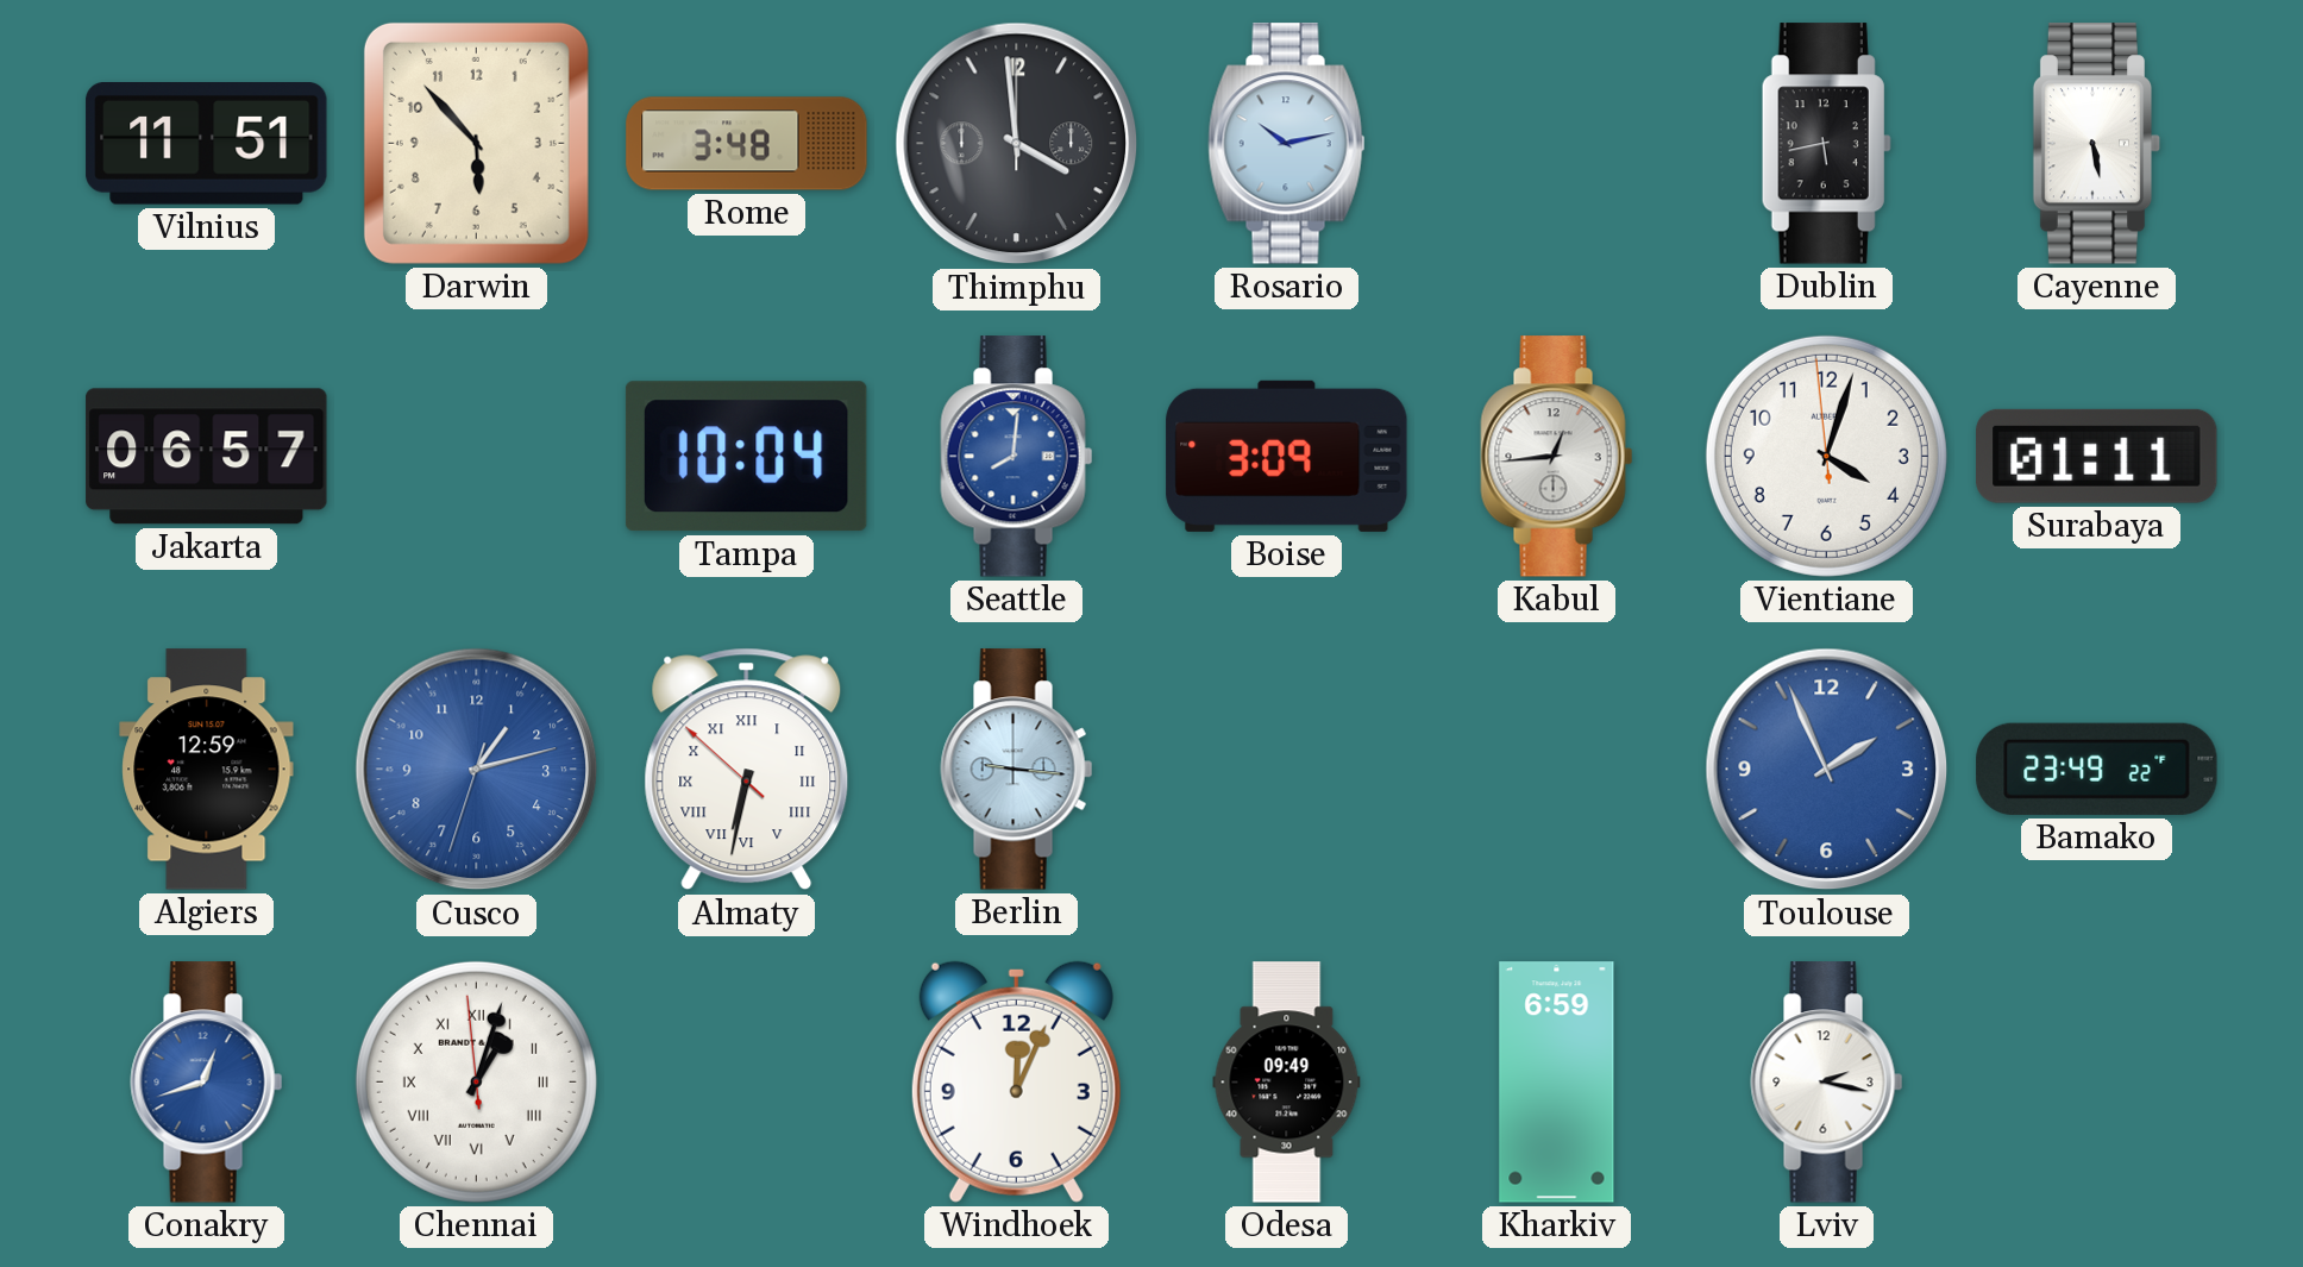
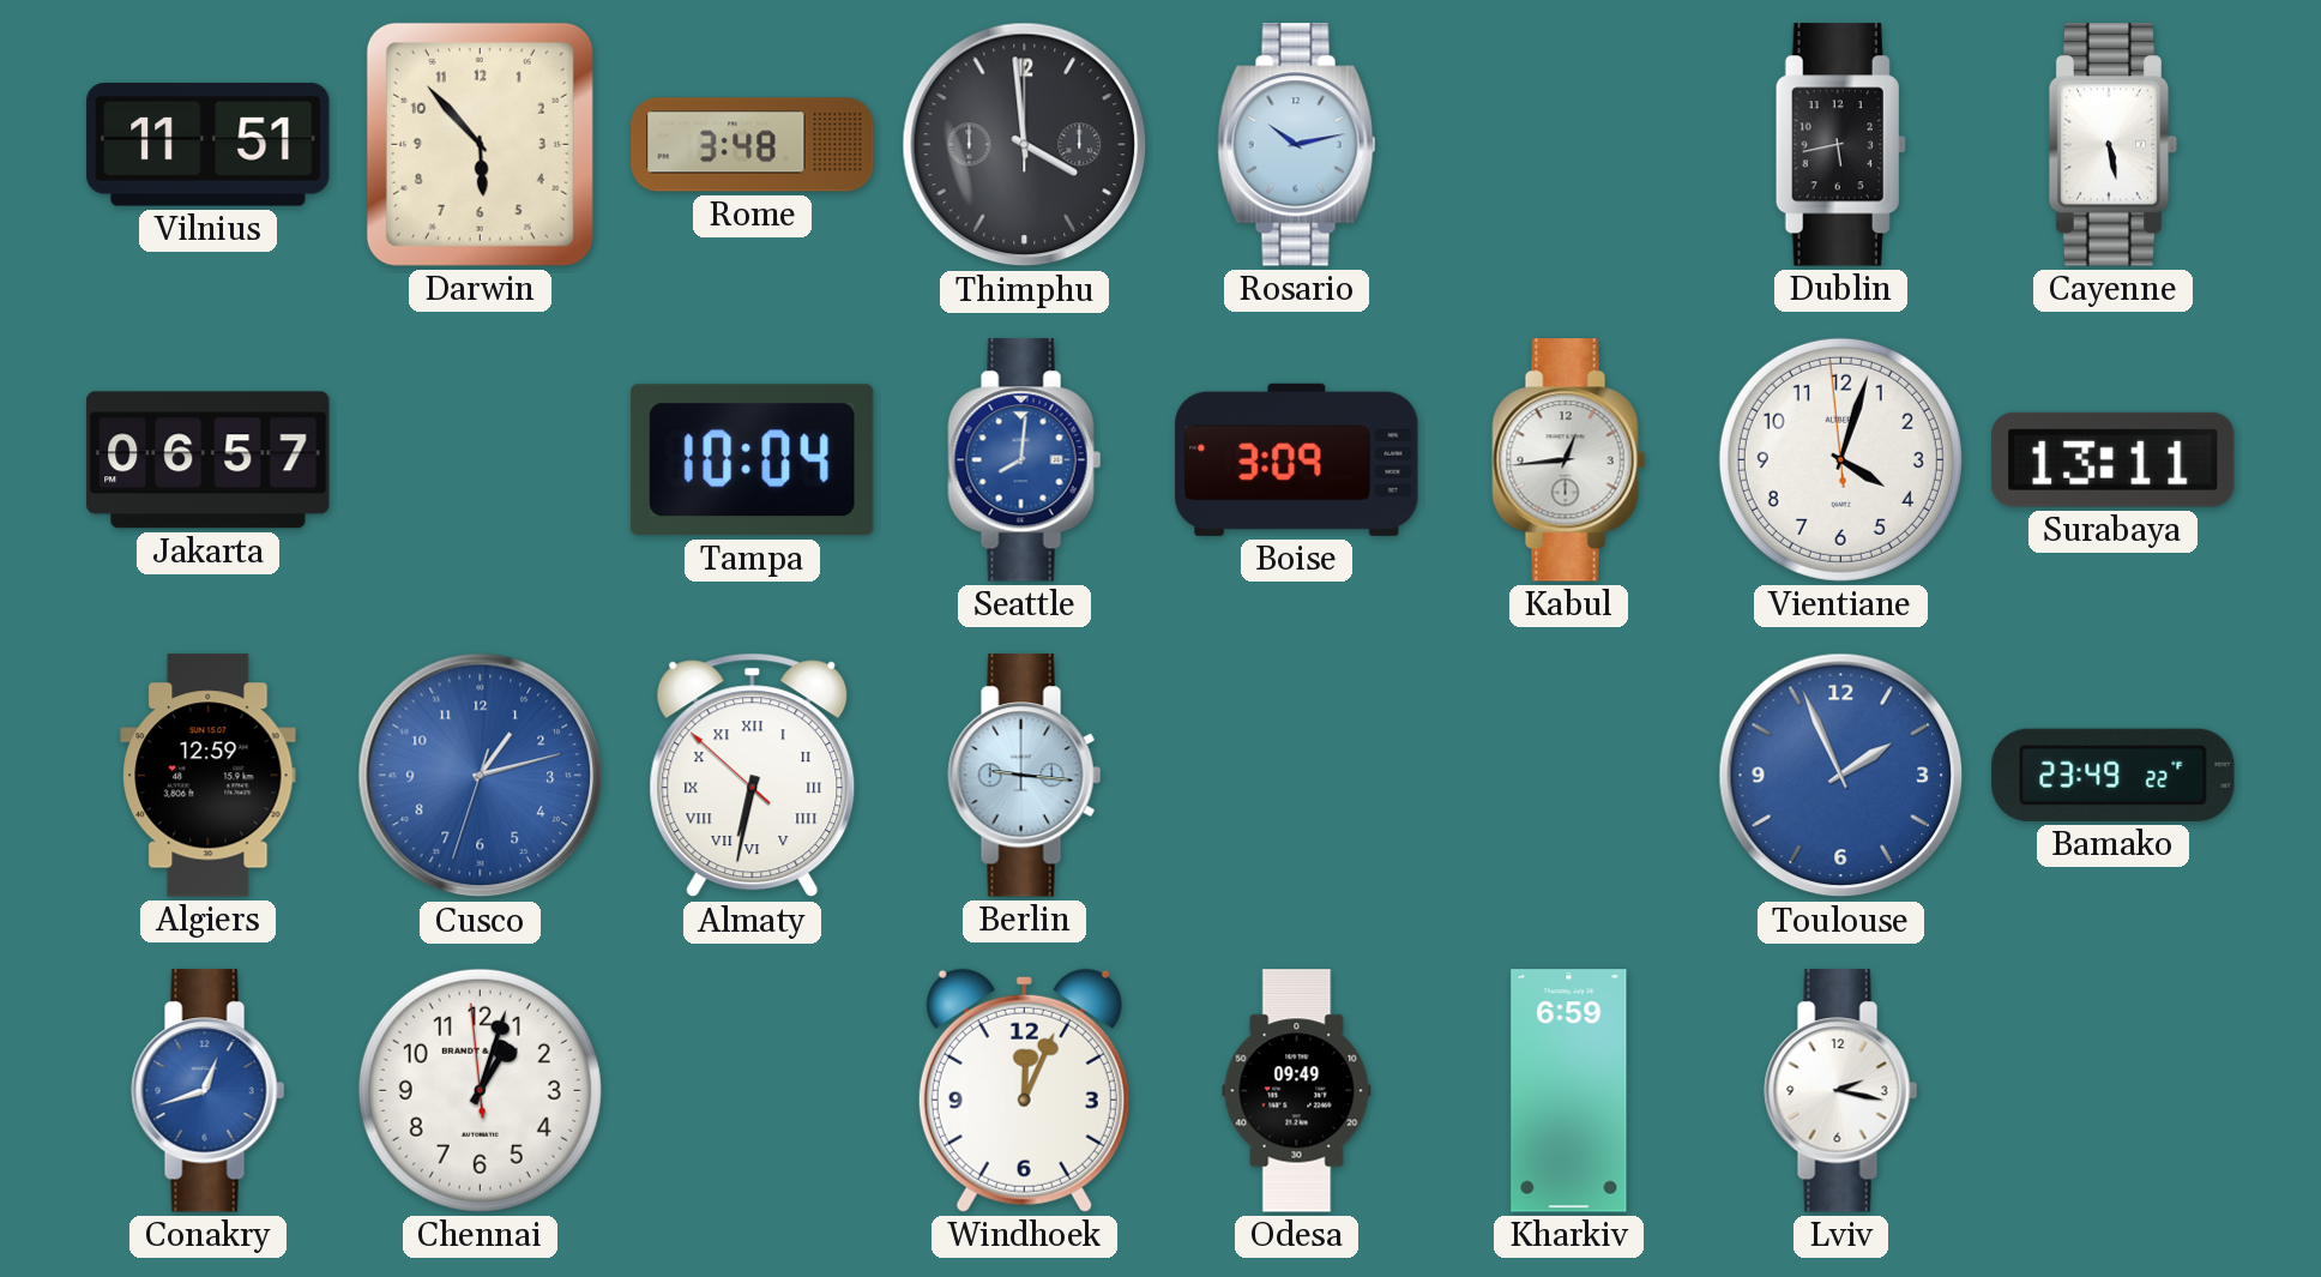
Surabaya: 01:11 -> 13:11 (2114, 459)
Chennai numerals: Roman -> Arabic (480, 1090)
